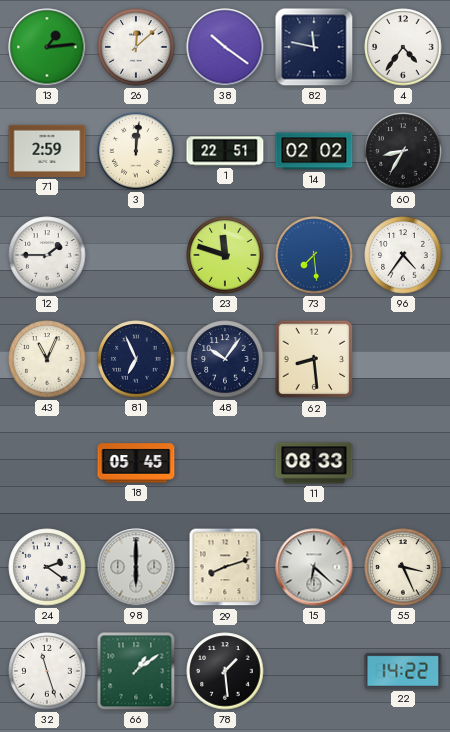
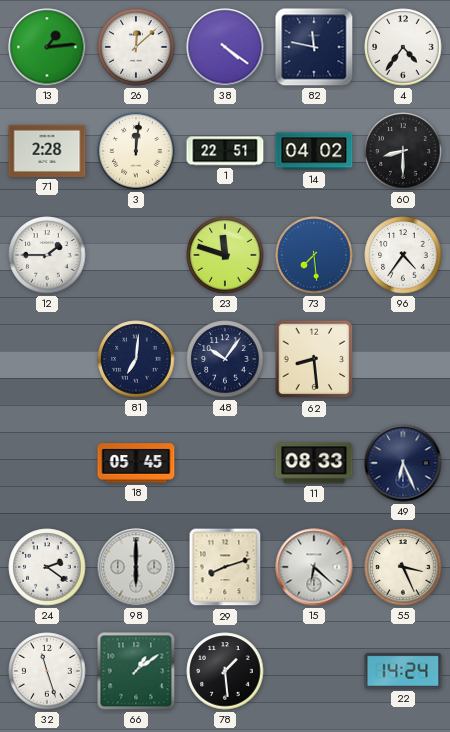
38: 10:21 -> 4:21 (225, 47)
71: 2:59 -> 2:28 (47, 151)
14: 02:02 -> 04:02 (314, 151)
60: 8:35 -> 8:30 (403, 151)
43: 11:04 -> none (47, 359)
81: 6:56 -> 7:01 (136, 359)
49: none -> 6:26 (403, 463)
22: 14:22 -> 14:24 (403, 671)
